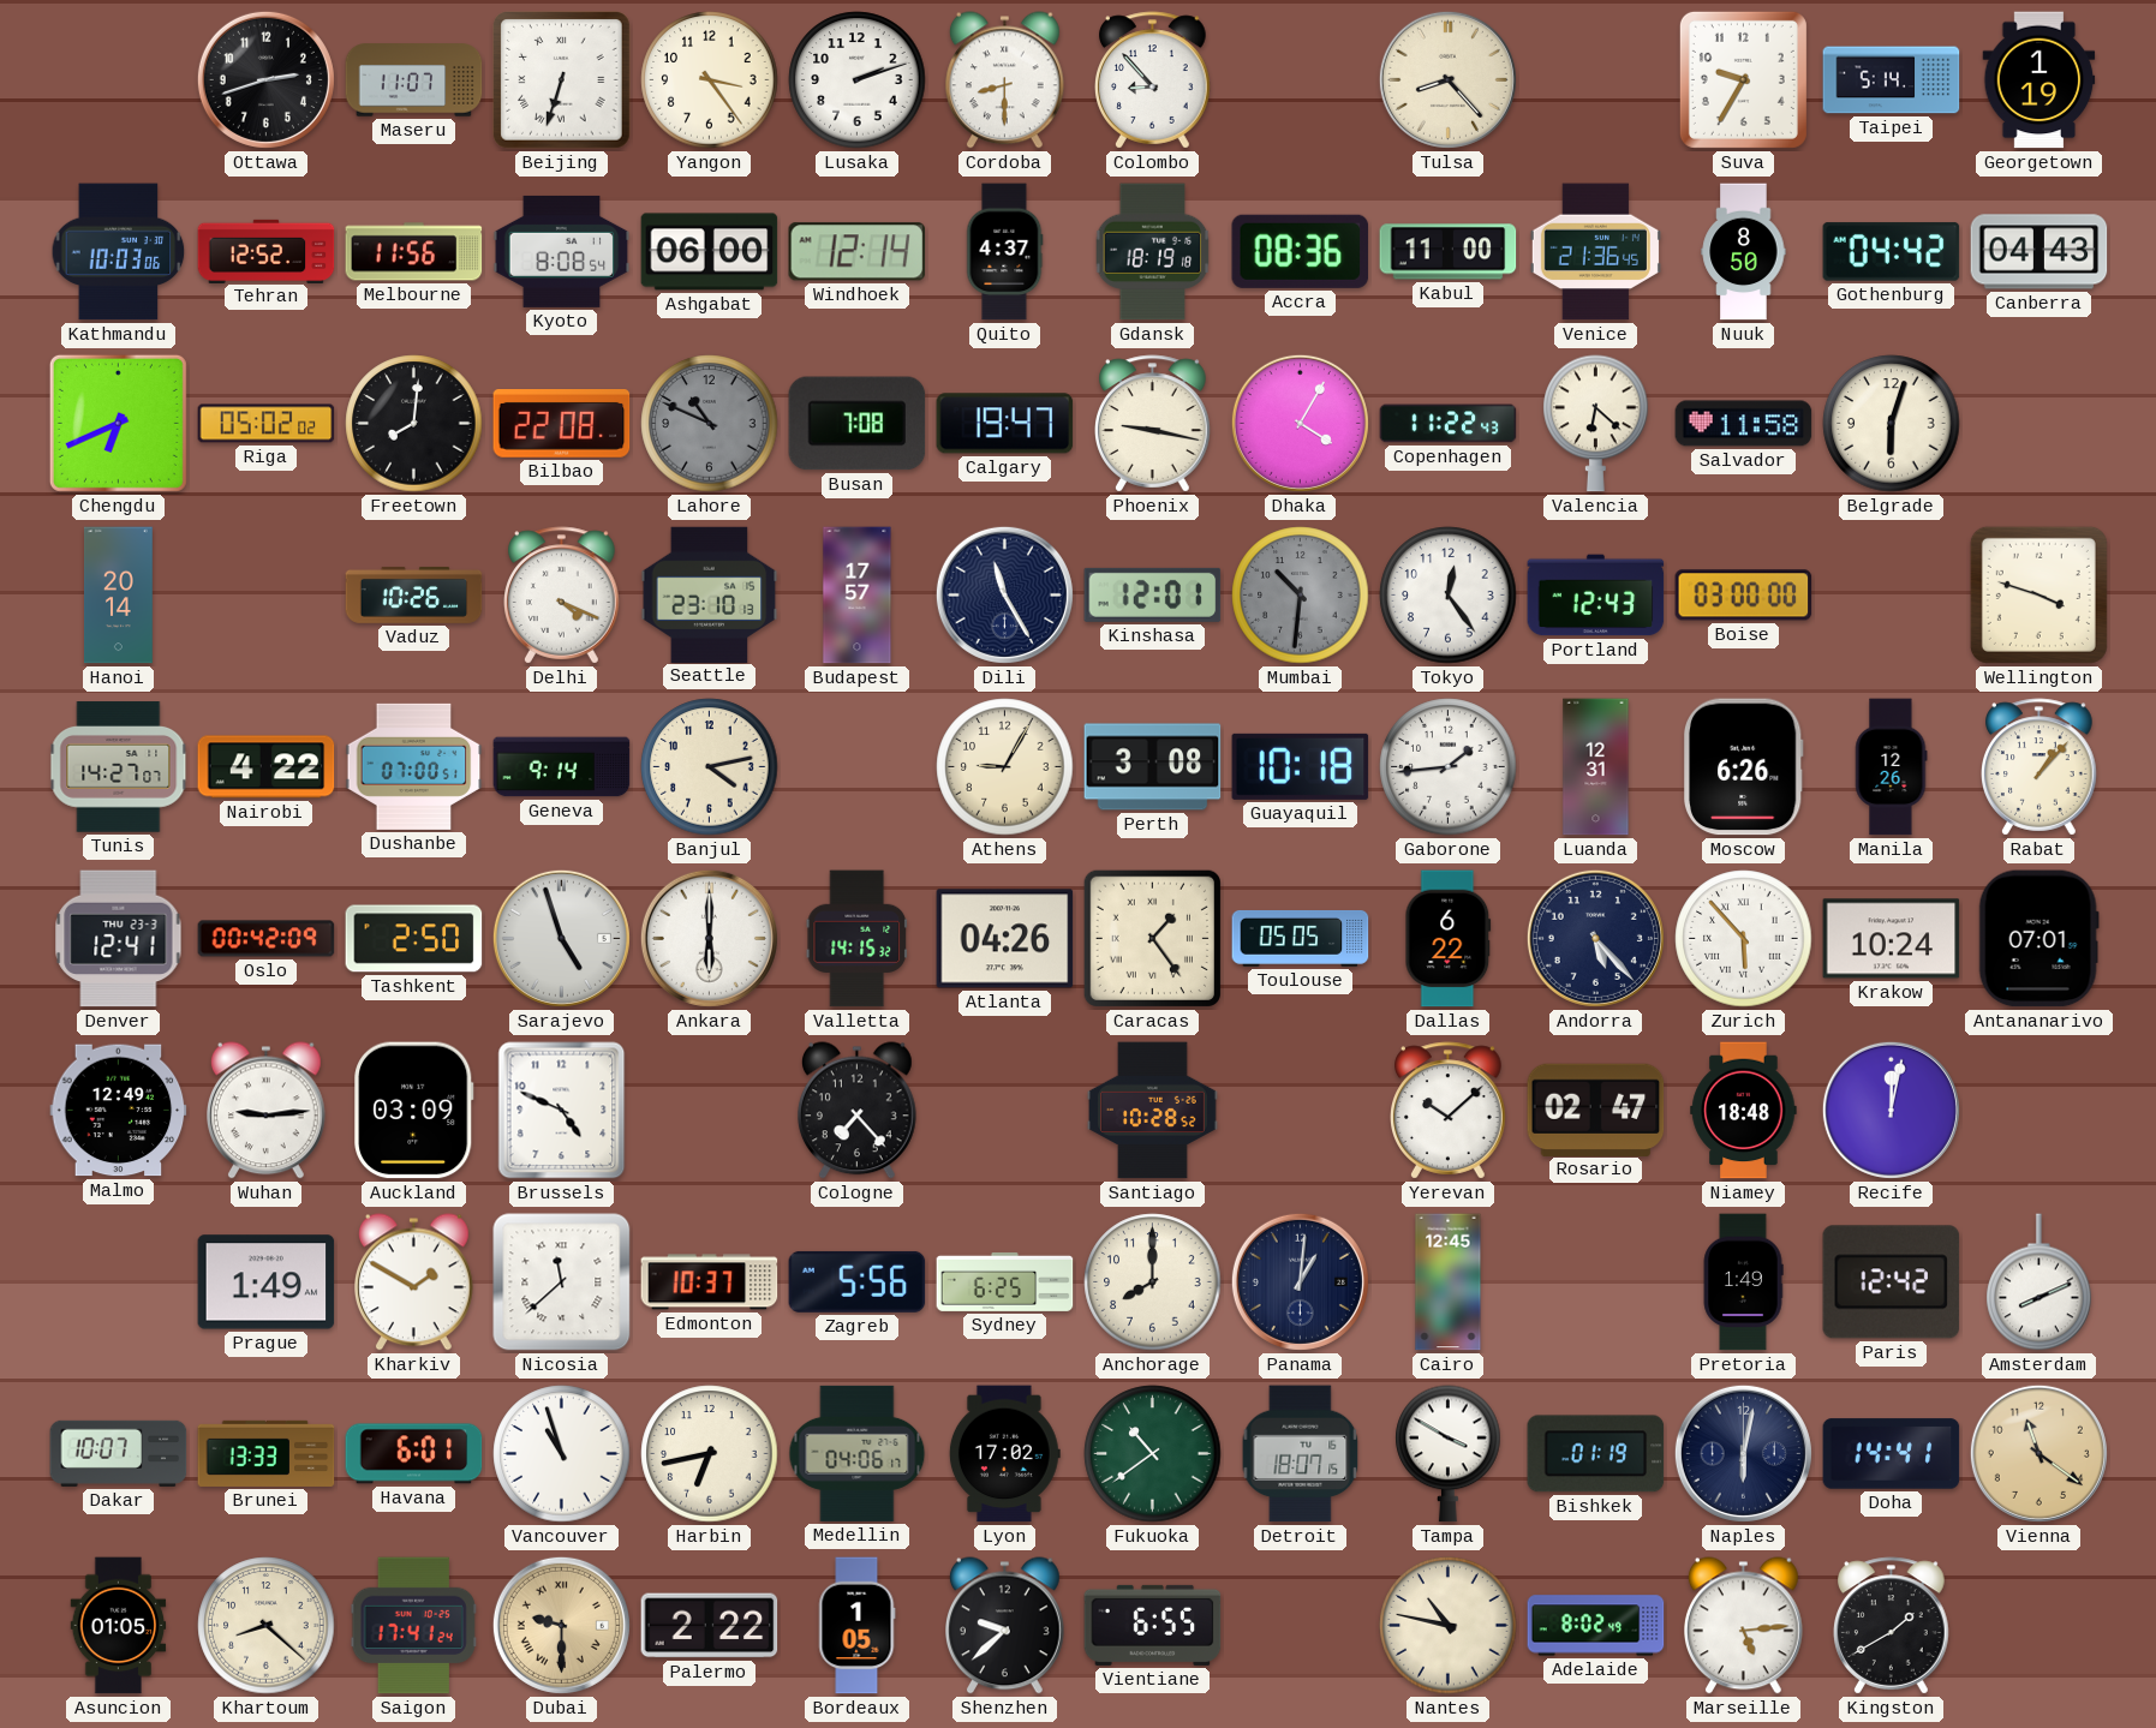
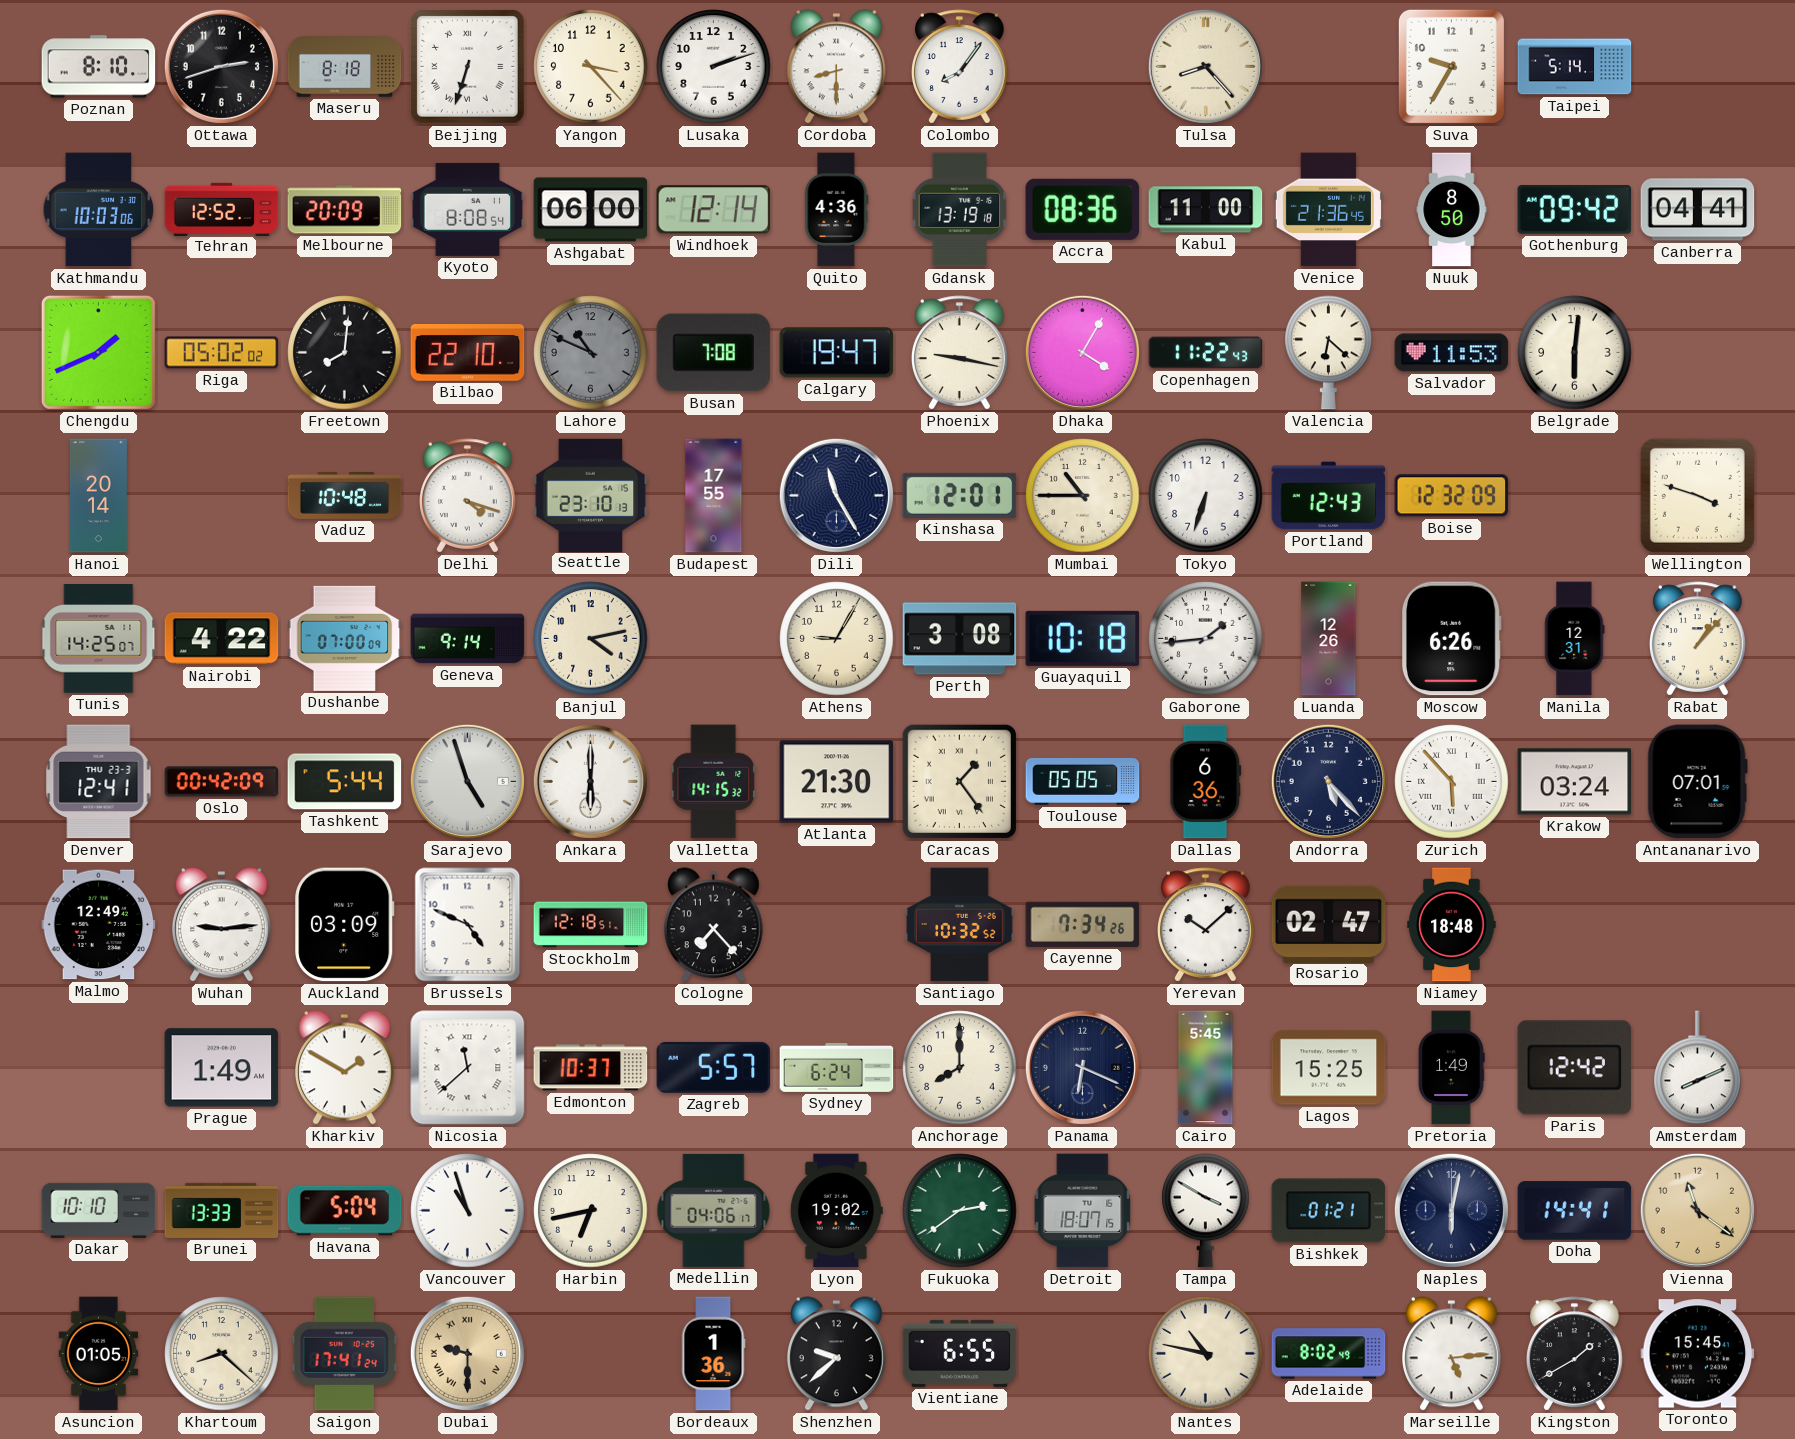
Poznan: none -> 8:10 (99, 67)
Maseru: 11:07 -> 8:18 (345, 67)
Yangon: 3:24 -> 3:23 (591, 67)
Colombo: 8:53 -> 8:06 (960, 67)
Georgetown: 1:19 -> none (2039, 80)
Melbourne: 11:56 -> 20:09 (345, 210)
Quito: 4:37 -> 4:36 (836, 210)
Gdansk: 18:19 -> 13:19 (960, 210)
Gothenburg: 04:42 -> 09:42 (1575, 210)
Canberra: 04:43 -> 04:41 (1698, 210)
Chengdu: 6:41 -> 1:41 (98, 352)
Bilbao: 22:08 -> 22:10 (468, 353)
Salvador: 11:58 -> 11:53 (1452, 353)
Belgrade: 6:03 -> 6:01 (1575, 353)
Vaduz: 10:26 -> 10:48 (345, 495)
Delhi: 4:19 -> 4:18 (468, 496)
Budapest: 17:57 -> 17:55 (714, 496)
Mumbai: 10:31 -> 10:45 (1083, 496)
Mumbai dial: grey -> cream (1083, 496)
Tokyo: 12:24 -> 6:33 (1206, 496)
Boise: 03:00 -> 12:32 (1452, 496)
Tunis: 14:27 -> 14:25 (99, 639)
Dushanbe: 07:00:51 -> 07:00:09 (345, 638)
Luanda: 12:31 -> 12:26 (1329, 639)
Manila: 12:26 -> 12:31 (1575, 639)
Tashkent: 2:50 -> 5:44 (345, 782)
Atlanta: 04:26 -> 21:30 (837, 782)
Dallas: 6:22 -> 6:36 (1206, 782)
Krakow: 10:24 -> 03:24 (1575, 782)
Stockholm: none -> 12:18 (591, 925)
Santiago: 10:28 -> 10:32 (960, 925)
Cayenne: none -> 7:34 (1083, 924)
Recife: 12:02 -> none (1891, 1110)
Zagreb: 5:56 -> 5:57 (714, 1067)
Sydney: 6:25 -> 6:24 (837, 1067)
Panama: 1:01 -> 6:19 (1082, 1067)
Cairo: 12:45 -> 5:45 (1206, 1068)
Lagos: none -> 15:25 (1329, 1068)
Dakar: 10:07 -> 10:10 (99, 1210)
Havana: 6:01 -> 5:04 (345, 1211)
Lyon: 17:02 -> 19:02 (836, 1211)
Fukuoka: 10:39 -> 2:39 (960, 1211)
Bishkek: 01:19 -> 01:21 (1329, 1211)
Palermo: 2:22 -> none (710, 1626)
Bordeaux: 1:05 -> 1:36 (713, 1354)
Toronto: none -> 15:45 (1698, 1354)
